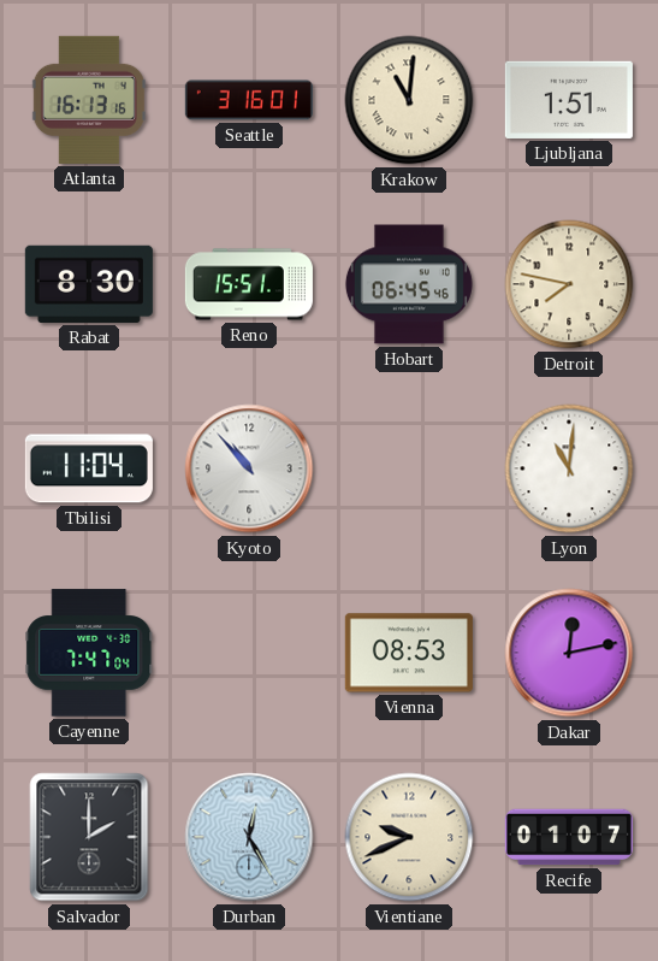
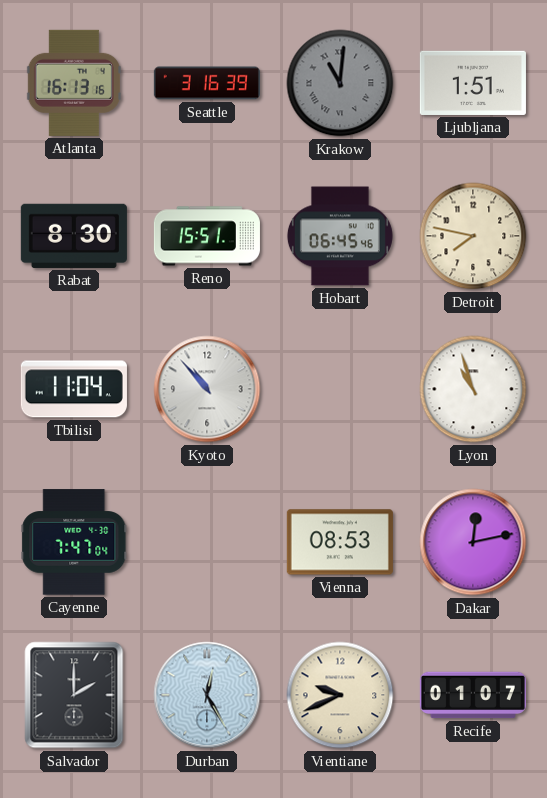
Seattle: 3:16:01 -> 3:16:39 (207, 83)
Krakow dial: cream -> grey (340, 83)
Lyon: 11:01 -> 10:57 (473, 389)
